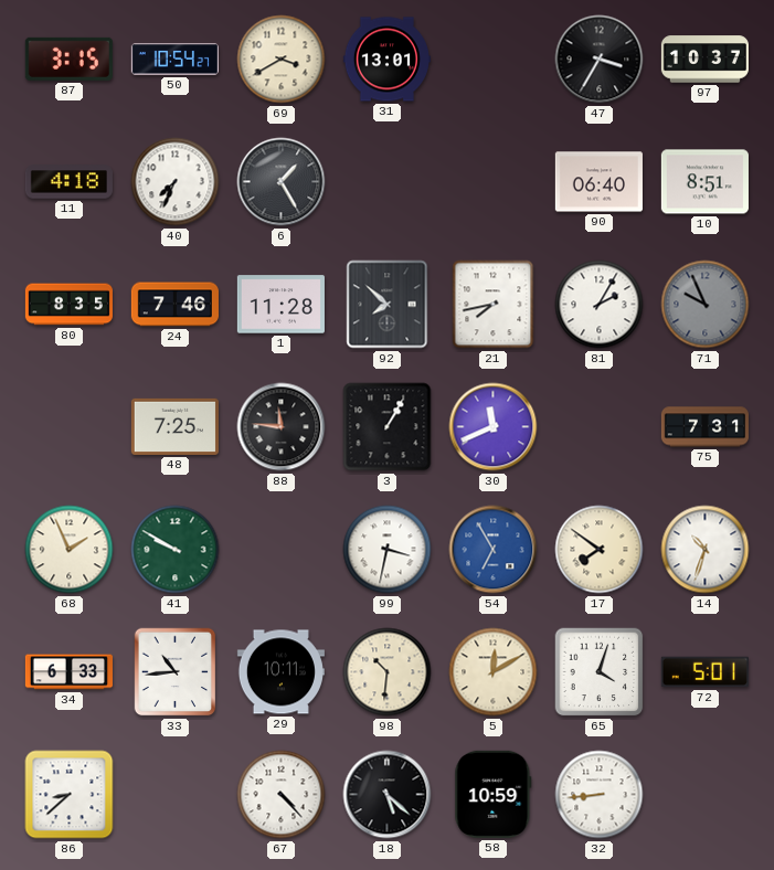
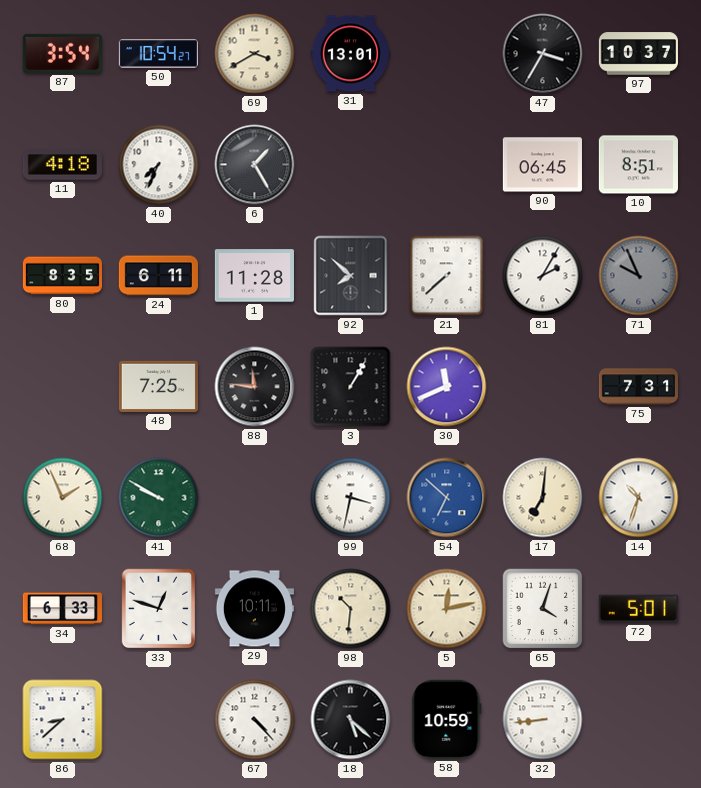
87: 3:15 -> 3:54 (62, 53)
90: 06:40 -> 06:45 (542, 165)
24: 7:46 -> 6:11 (158, 276)
21: 7:43 -> 7:38 (447, 276)
54: 6:55 -> 6:52 (447, 498)
17: 7:51 -> 7:01 (543, 498)
33: 10:44 -> 12:48 (159, 609)
5: 12:10 -> 12:13 (447, 609)
